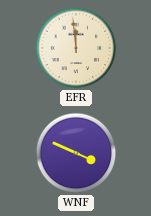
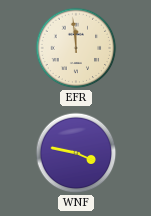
WNF: 3:49 -> 3:47 (76, 153)
